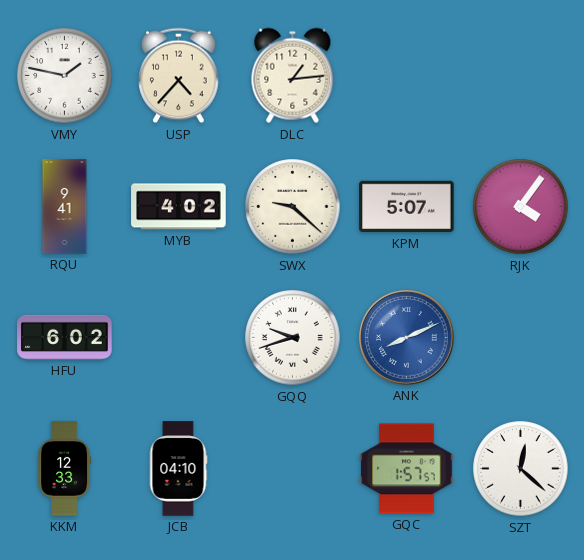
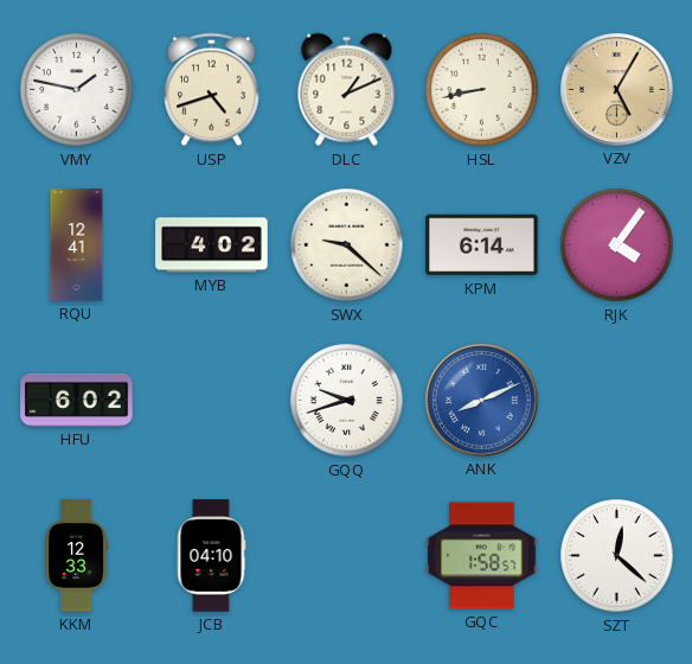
USP: 4:37 -> 4:42 (212, 90)
DLC: 1:14 -> 1:11 (347, 90)
HSL: none -> 8:43 (482, 90)
VZV: none -> 5:05 (617, 90)
RQU: 9:41 -> 12:41 (77, 245)
KPM: 5:07 -> 6:14 (482, 245)
GQC: 1:57 -> 1:58 (482, 556)
